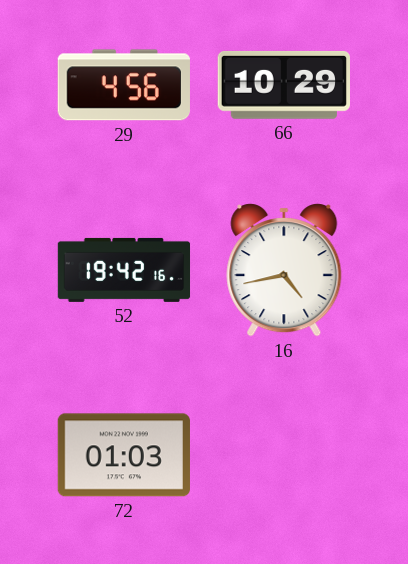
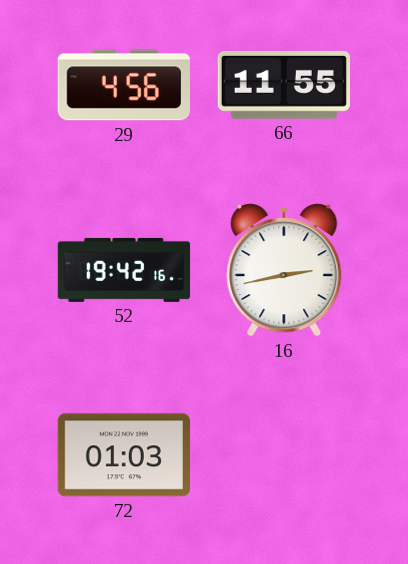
66: 10:29 -> 11:55 (283, 85)
16: 4:43 -> 2:43 (284, 270)
